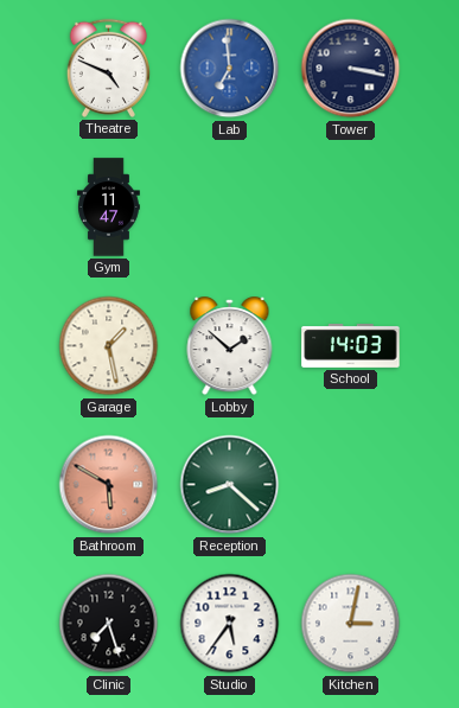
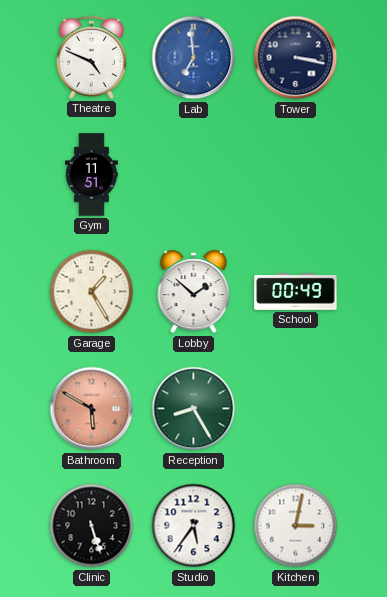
Gym: 11:47 -> 11:51 (92, 175)
Garage: 1:28 -> 1:25 (92, 292)
School: 14:03 -> 00:49 (296, 292)
Reception: 8:22 -> 8:25 (194, 409)
Clinic: 7:27 -> 5:27 (92, 526)
